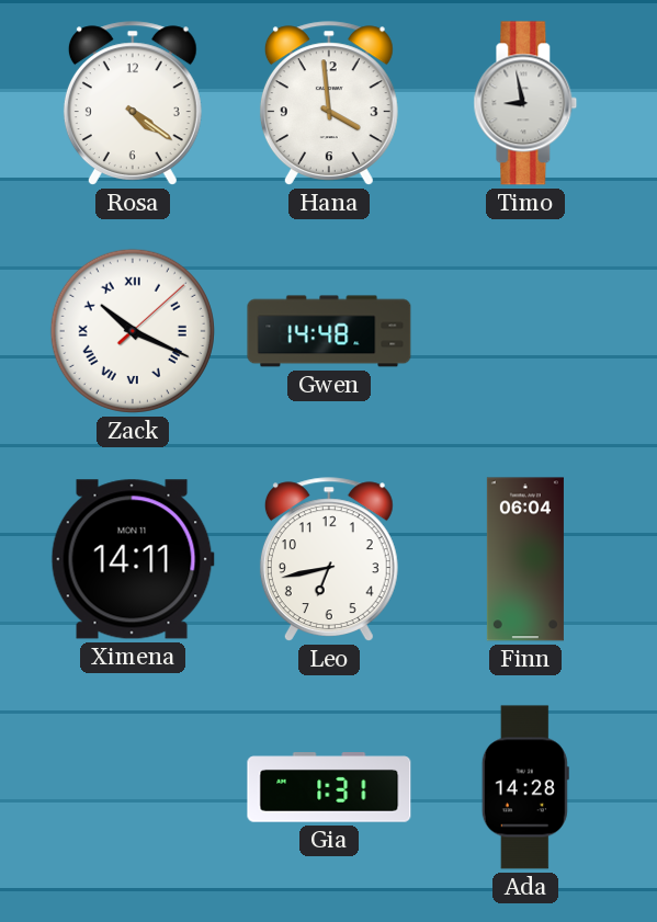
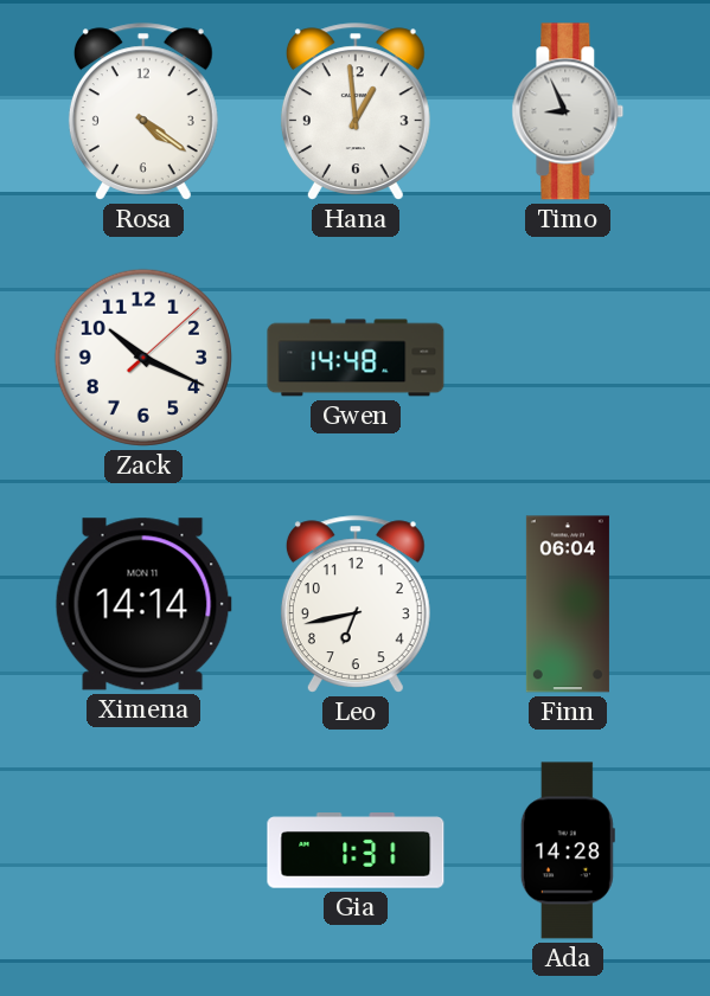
Hana: 3:59 -> 12:59 (356, 111)
Timo: 8:58 -> 8:56 (568, 111)
Zack numerals: Roman -> Arabic (143, 358)
Ximena: 14:11 -> 14:14 (143, 604)
